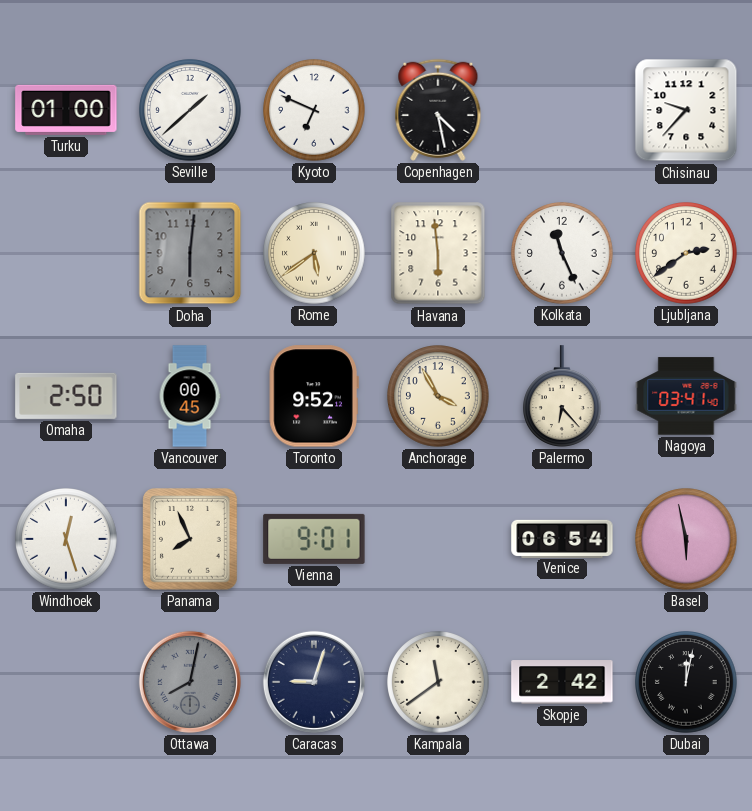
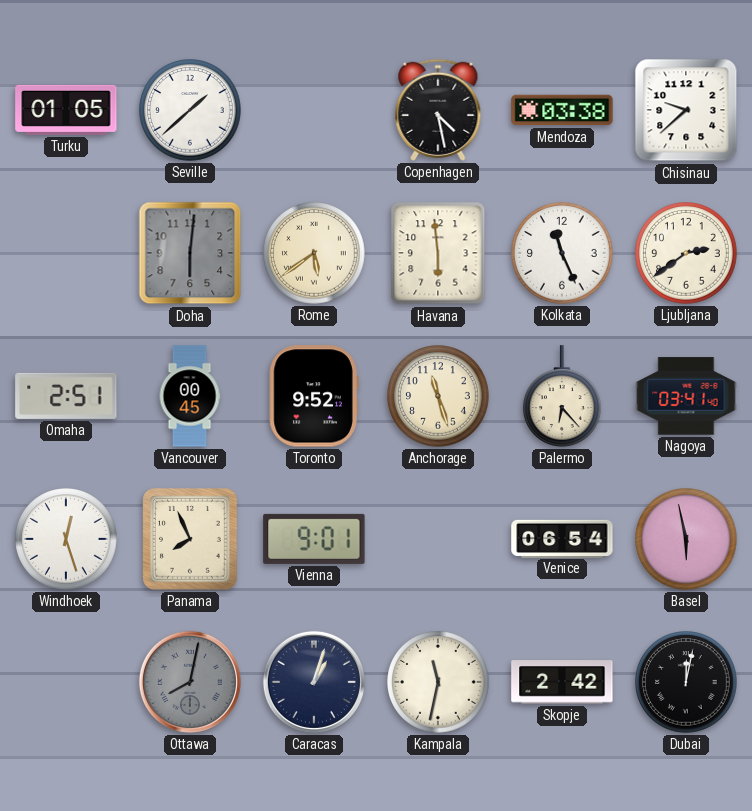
Turku: 01:00 -> 01:05 (66, 110)
Kyoto: 6:49 -> none (314, 110)
Mendoza: none -> 03:38 (562, 110)
Chisinau: 9:37 -> 9:38 (686, 110)
Omaha: 2:50 -> 2:51 (66, 396)
Anchorage: 3:55 -> 11:27 (438, 396)
Caracas: 9:03 -> 1:03 (314, 682)
Kampala: 11:39 -> 11:32 (438, 682)
